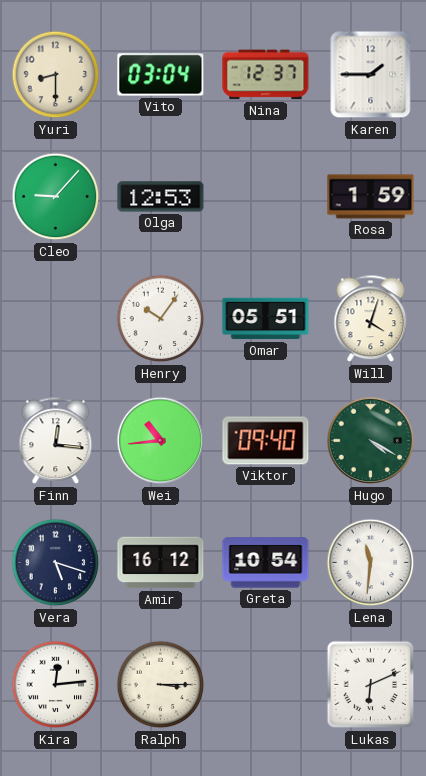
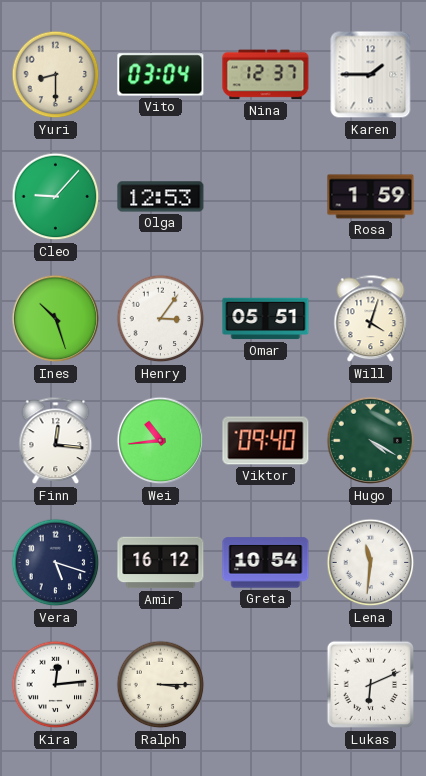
Ines: none -> 10:27 (56, 319)
Henry: 10:06 -> 3:06 (161, 319)
